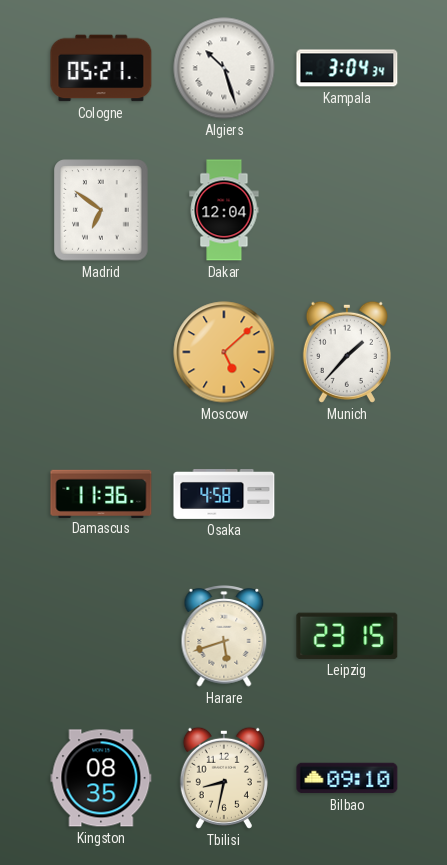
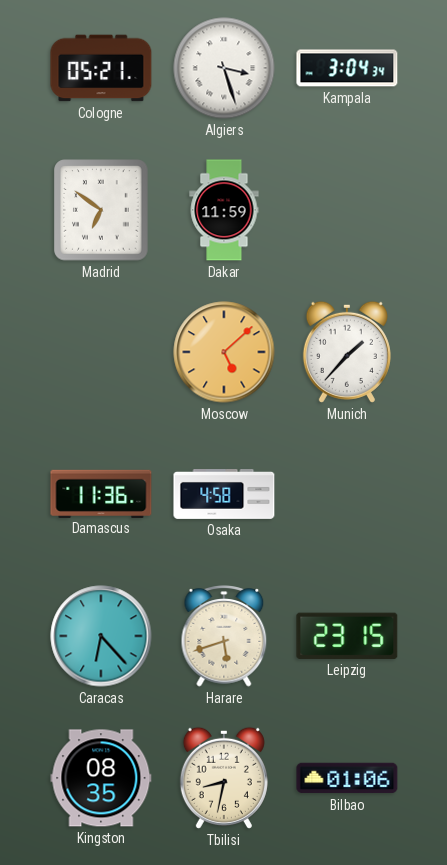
Algiers: 10:27 -> 3:27 (224, 68)
Dakar: 12:04 -> 11:59 (224, 210)
Caracas: none -> 6:23 (101, 636)
Bilbao: 09:10 -> 01:06 (347, 778)
